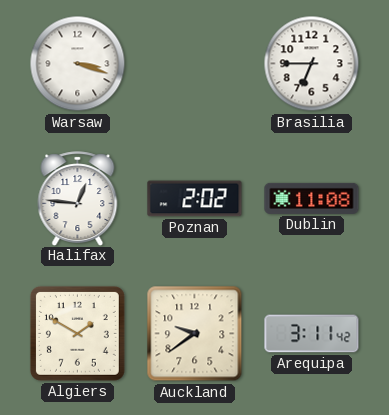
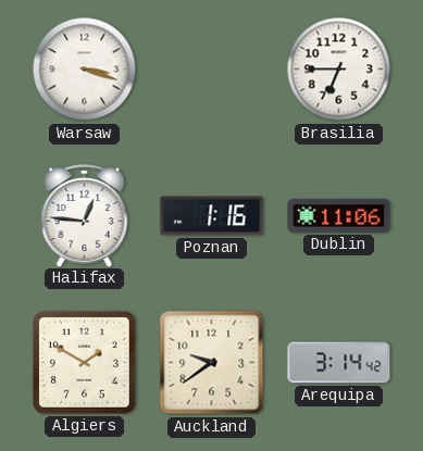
Poznan: 2:02 -> 1:16 (212, 216)
Dublin: 11:08 -> 11:06 (339, 215)
Arequipa: 3:11 -> 3:14 (339, 363)
